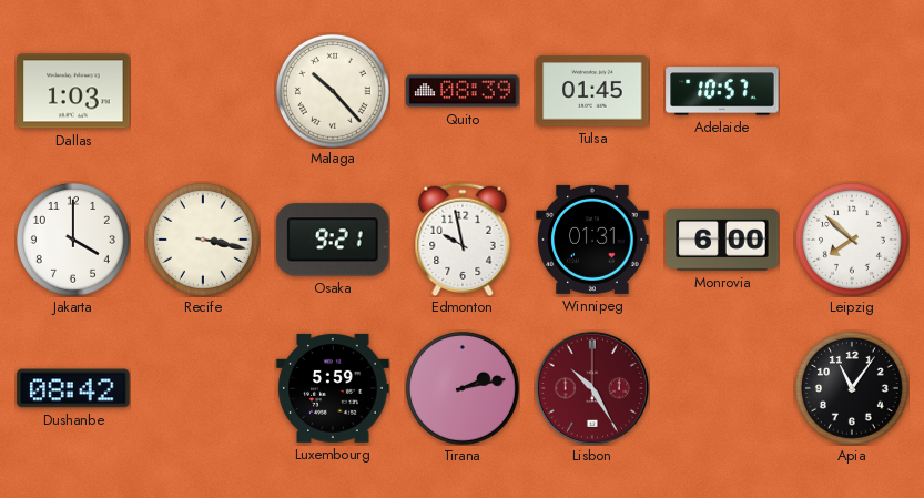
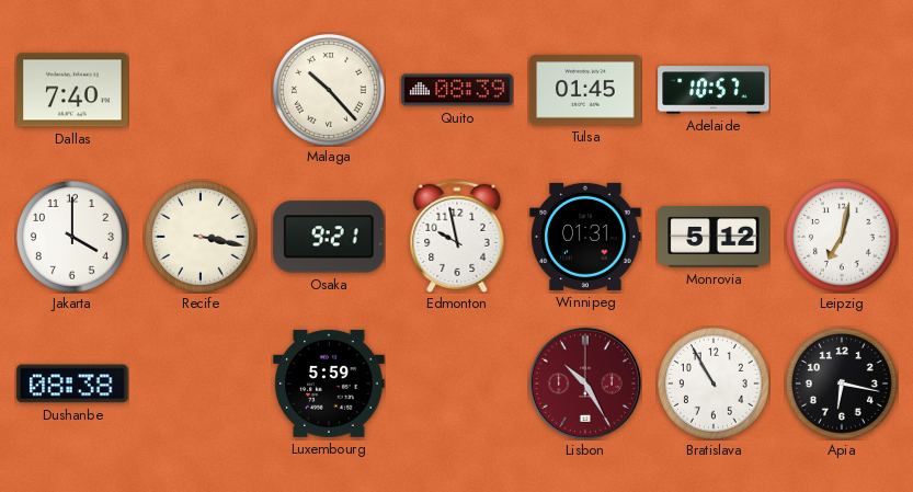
Dallas: 1:03 -> 7:40 (72, 90)
Monrovia: 6:00 -> 5:12 (714, 237)
Leipzig: 7:52 -> 7:02 (842, 237)
Dushanbe: 08:42 -> 08:38 (72, 384)
Tirana: 2:13 -> none (463, 388)
Bratislava: none -> 10:55 (714, 384)
Apia: 11:06 -> 6:17 (842, 384)
